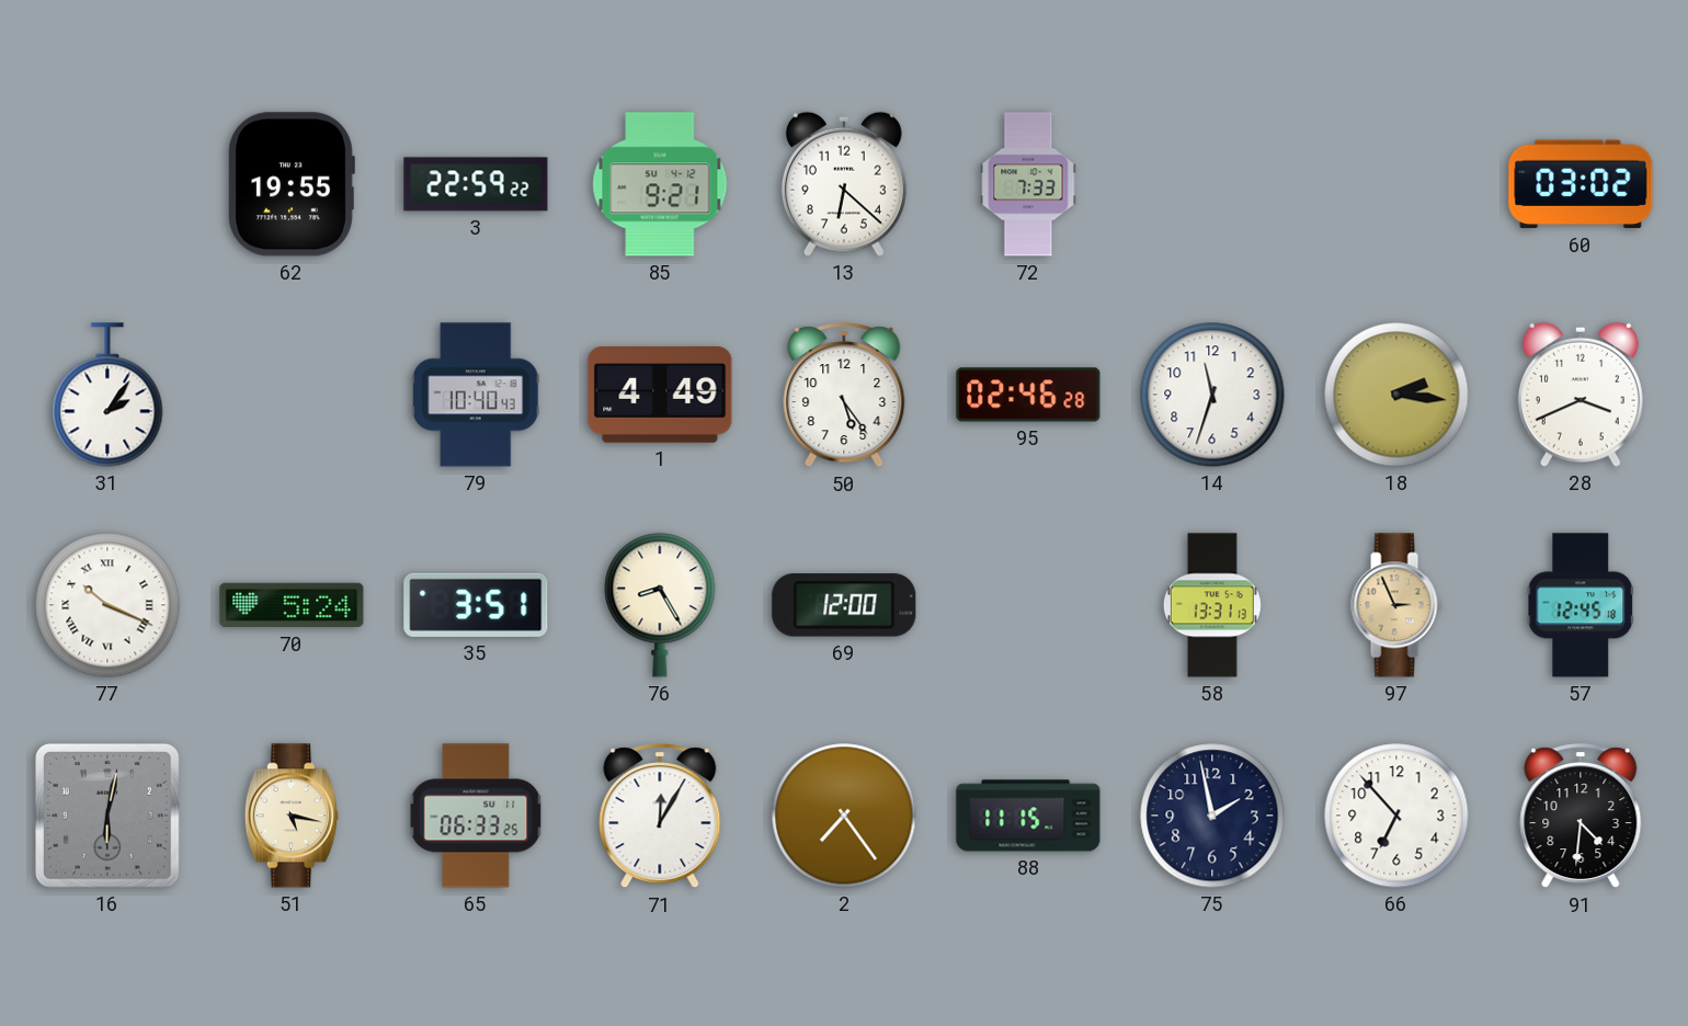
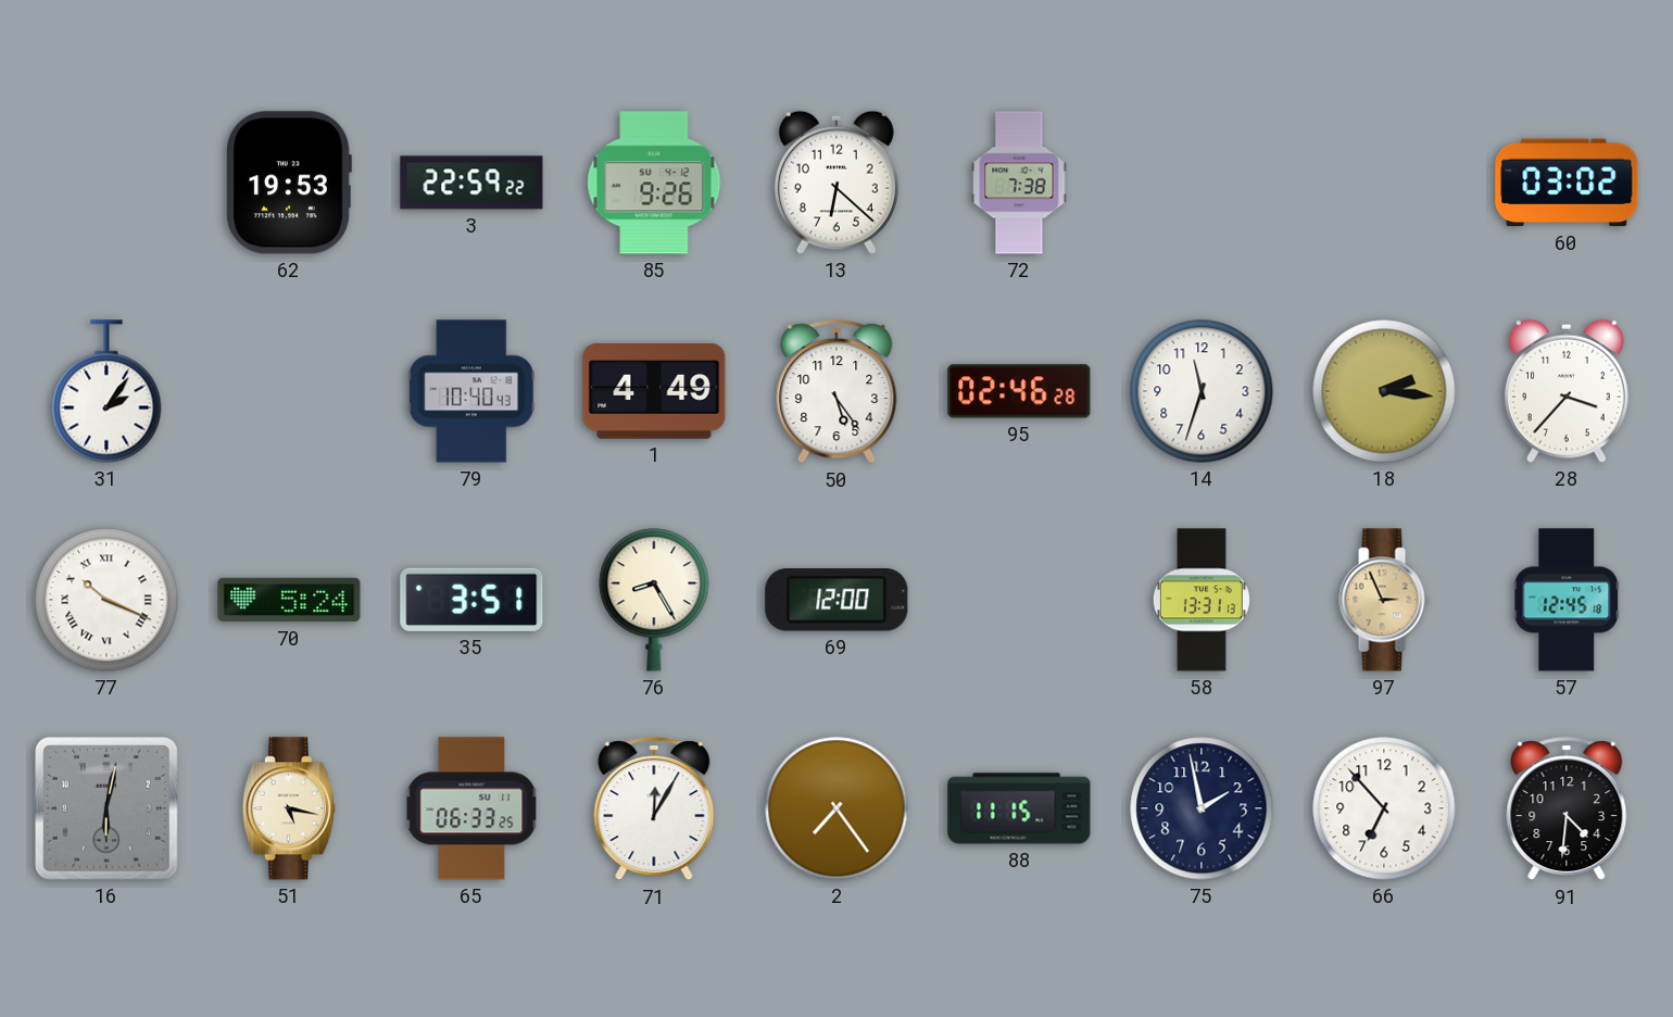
62: 19:55 -> 19:53 (289, 183)
85: 9:21 -> 9:26 (654, 183)
72: 7:33 -> 7:38 (1019, 183)
28: 3:41 -> 3:37 (1567, 391)
